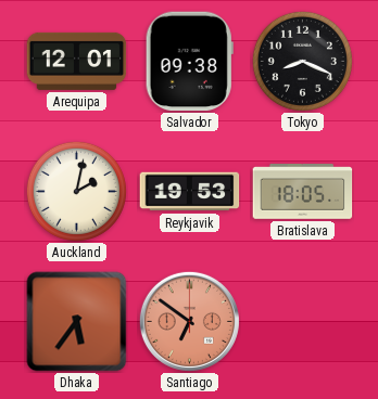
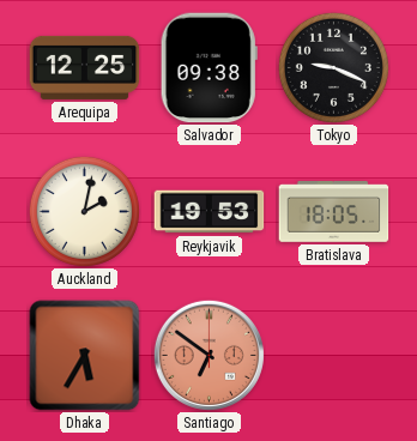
Arequipa: 12:01 -> 12:25 (85, 67)
Tokyo: 8:19 -> 9:19 (333, 67)
Dhaka: 5:36 -> 5:35 (85, 356)
